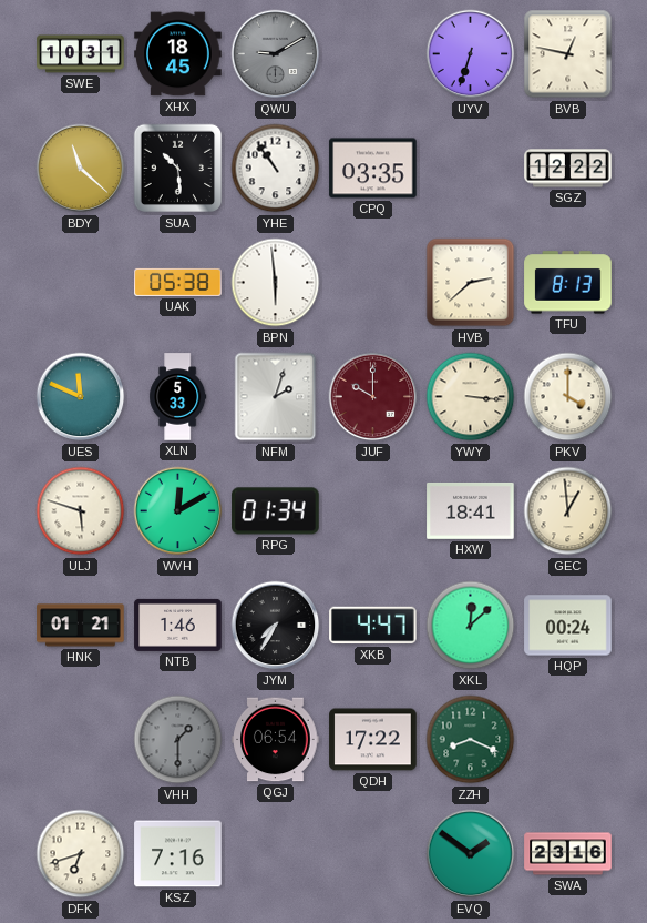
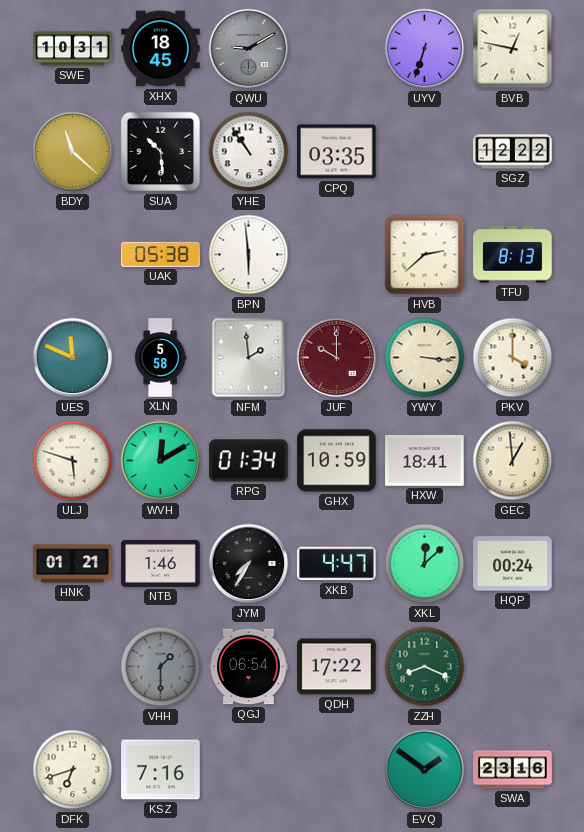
XLN: 5:33 -> 5:58 (161, 358)
NFM: 2:03 -> 1:59 (249, 358)
GHX: none -> 10:59 (337, 461)
